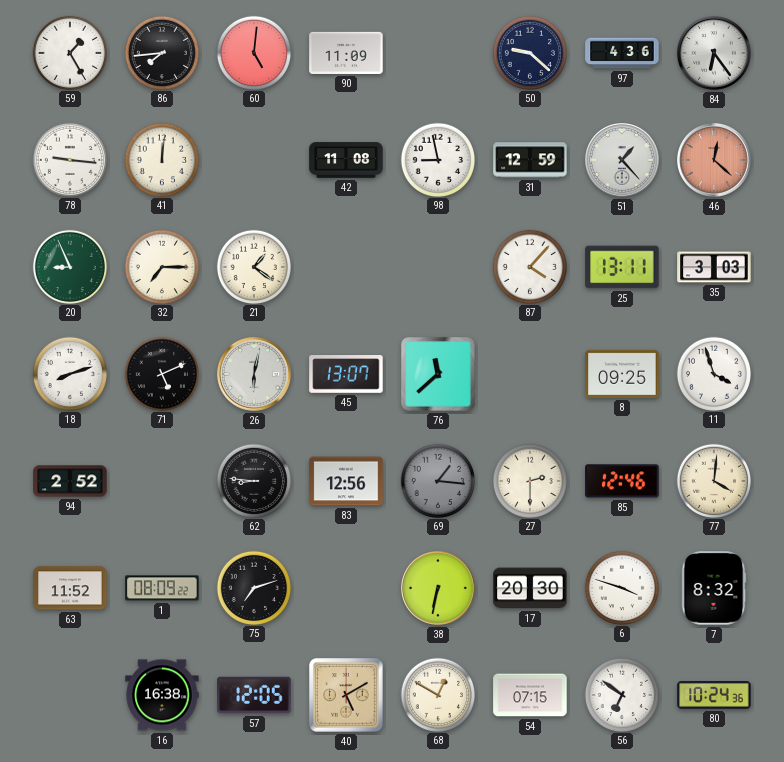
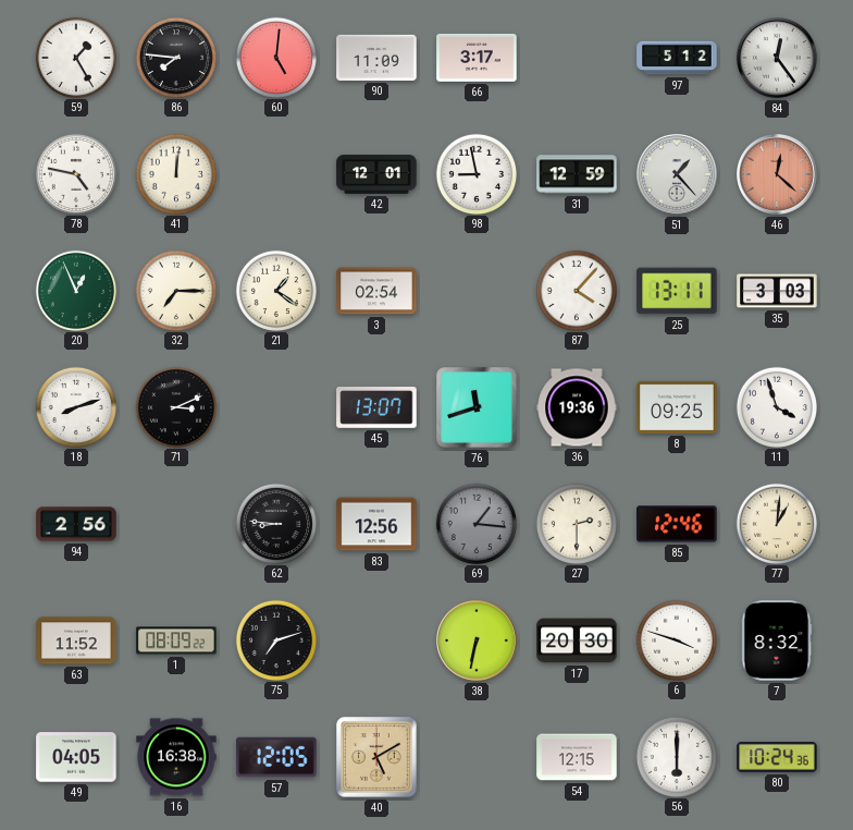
86: 7:44 -> 7:46 (175, 57)
66: none -> 3:17 (477, 58)
50: 9:22 -> none (529, 52)
97: 4:36 -> 5:12 (677, 58)
84: 6:24 -> 12:24 (778, 59)
78: 9:16 -> 4:47 (75, 173)
42: 11:08 -> 12:01 (376, 174)
20: 8:56 -> 12:56 (75, 290)
3: none -> 02:54 (376, 291)
71: 5:11 -> 3:11 (175, 406)
26: 6:02 -> none (255, 375)
76: 11:38 -> 11:42 (477, 407)
36: none -> 19:36 (577, 407)
94: 2:52 -> 2:56 (76, 524)
77: 4:01 -> 1:01 (776, 523)
49: none -> 04:05 (76, 757)
68: 12:50 -> none (437, 694)
54: 07:15 -> 12:15 (577, 757)
56: 6:51 -> 6:00 (676, 756)
